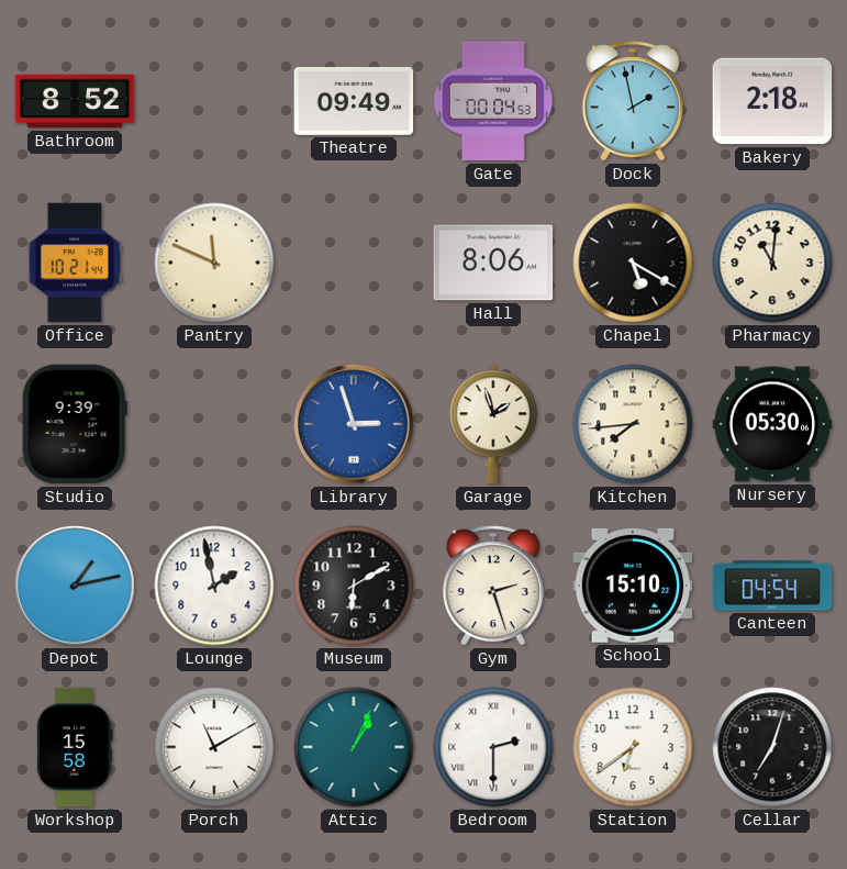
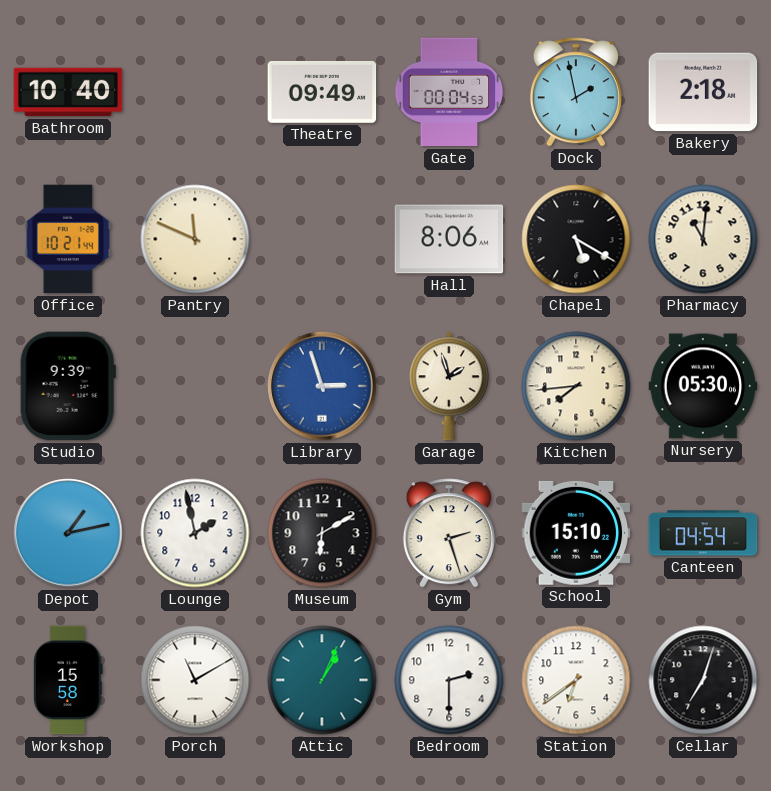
Bathroom: 8:52 -> 10:40 (68, 92)
Bedroom numerals: Roman -> Arabic (449, 680)
